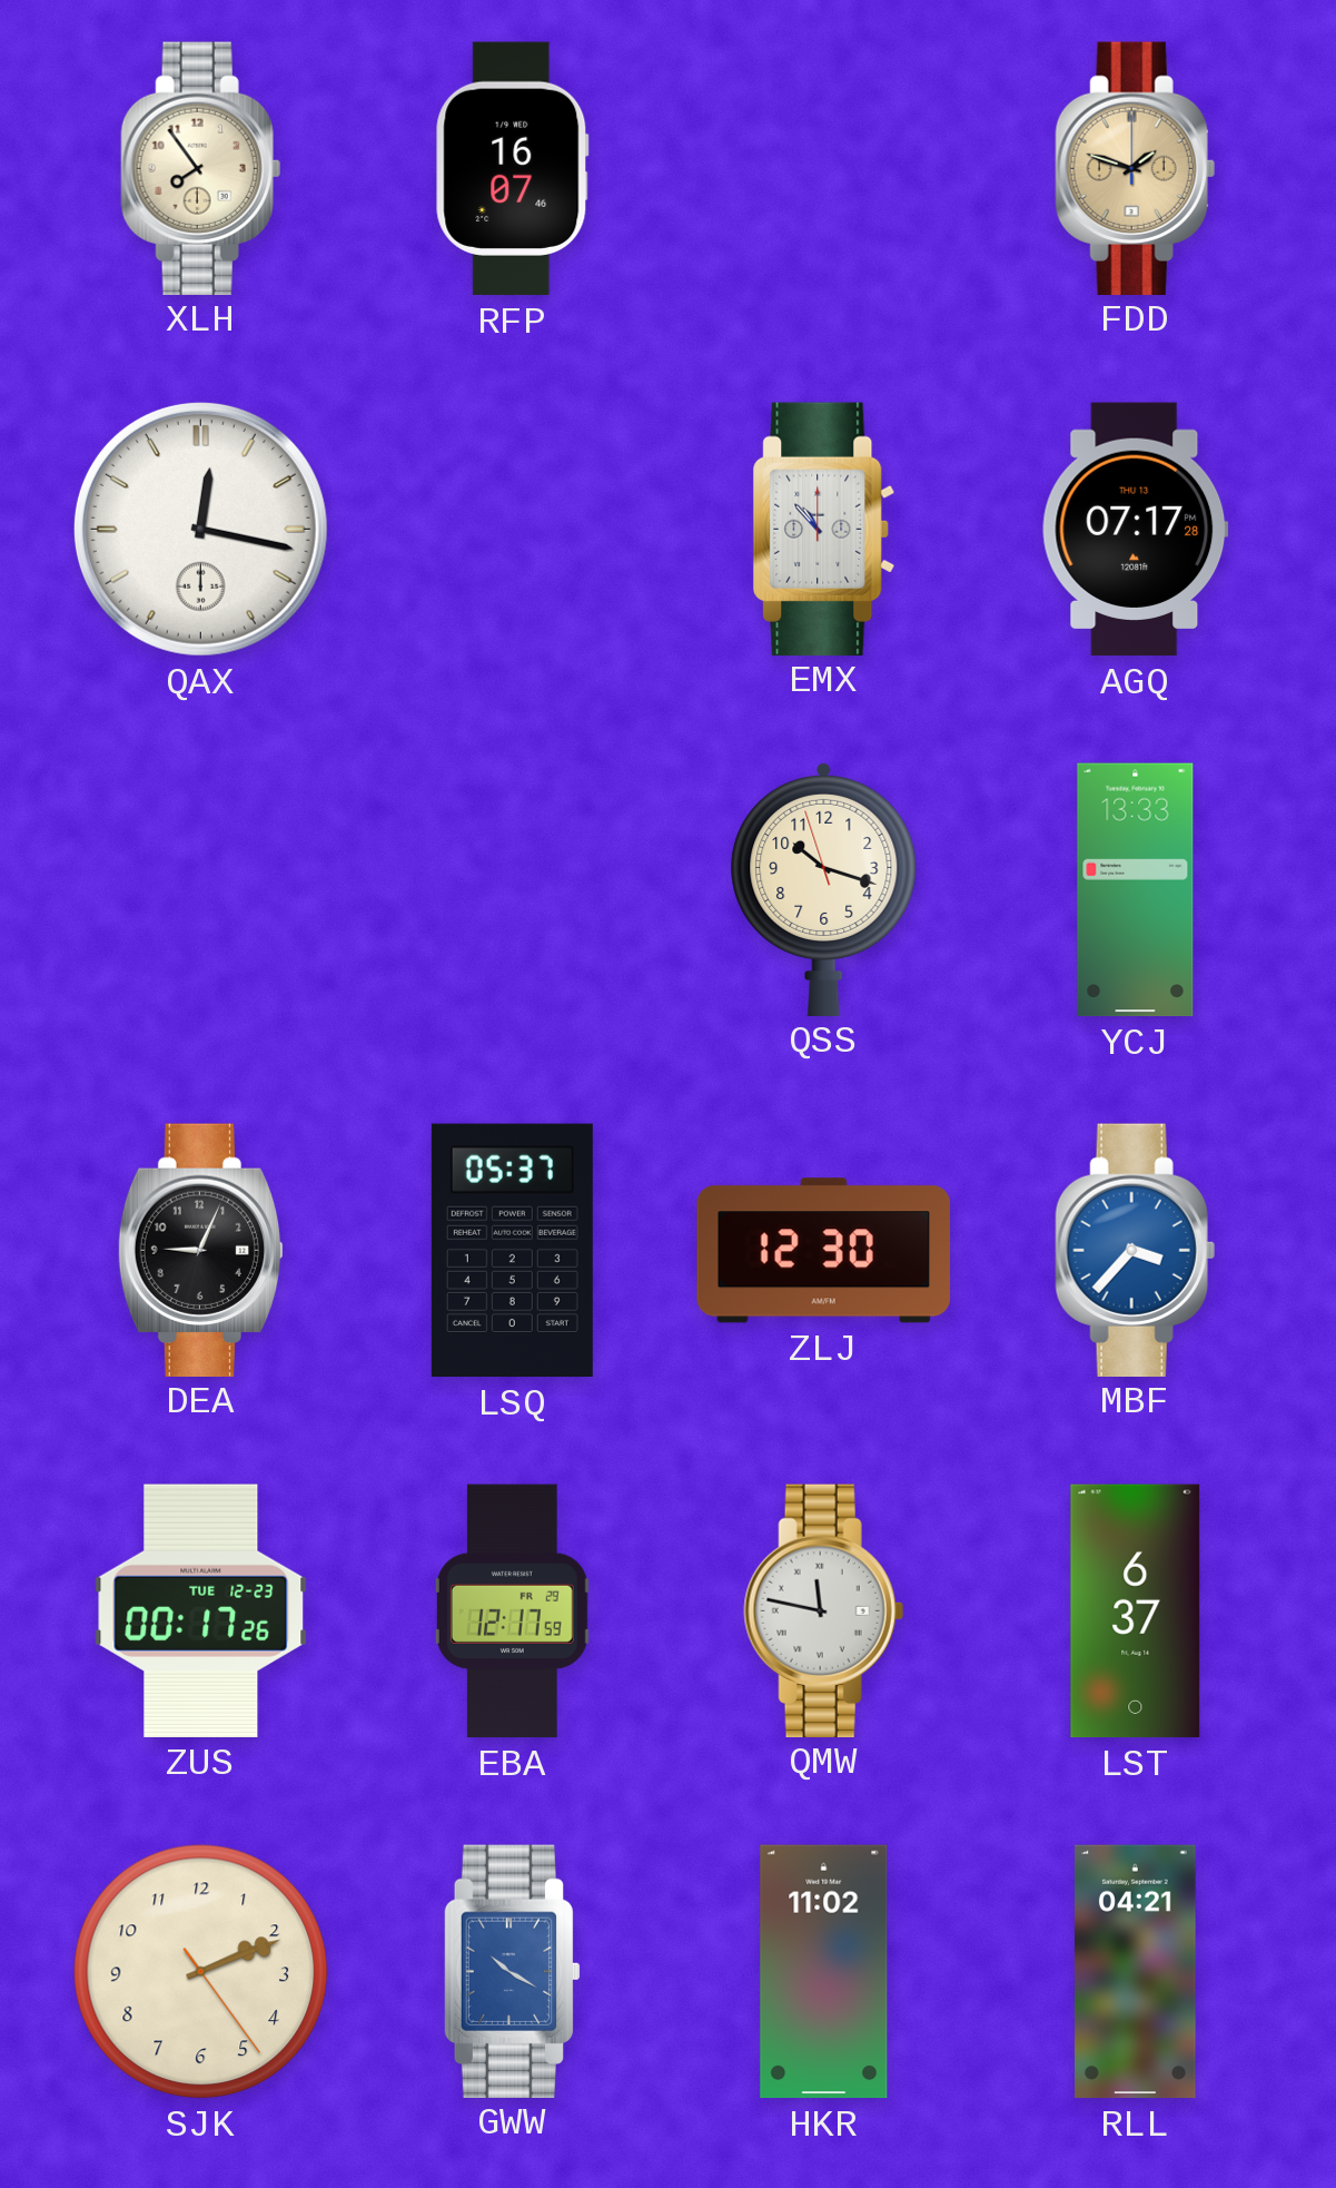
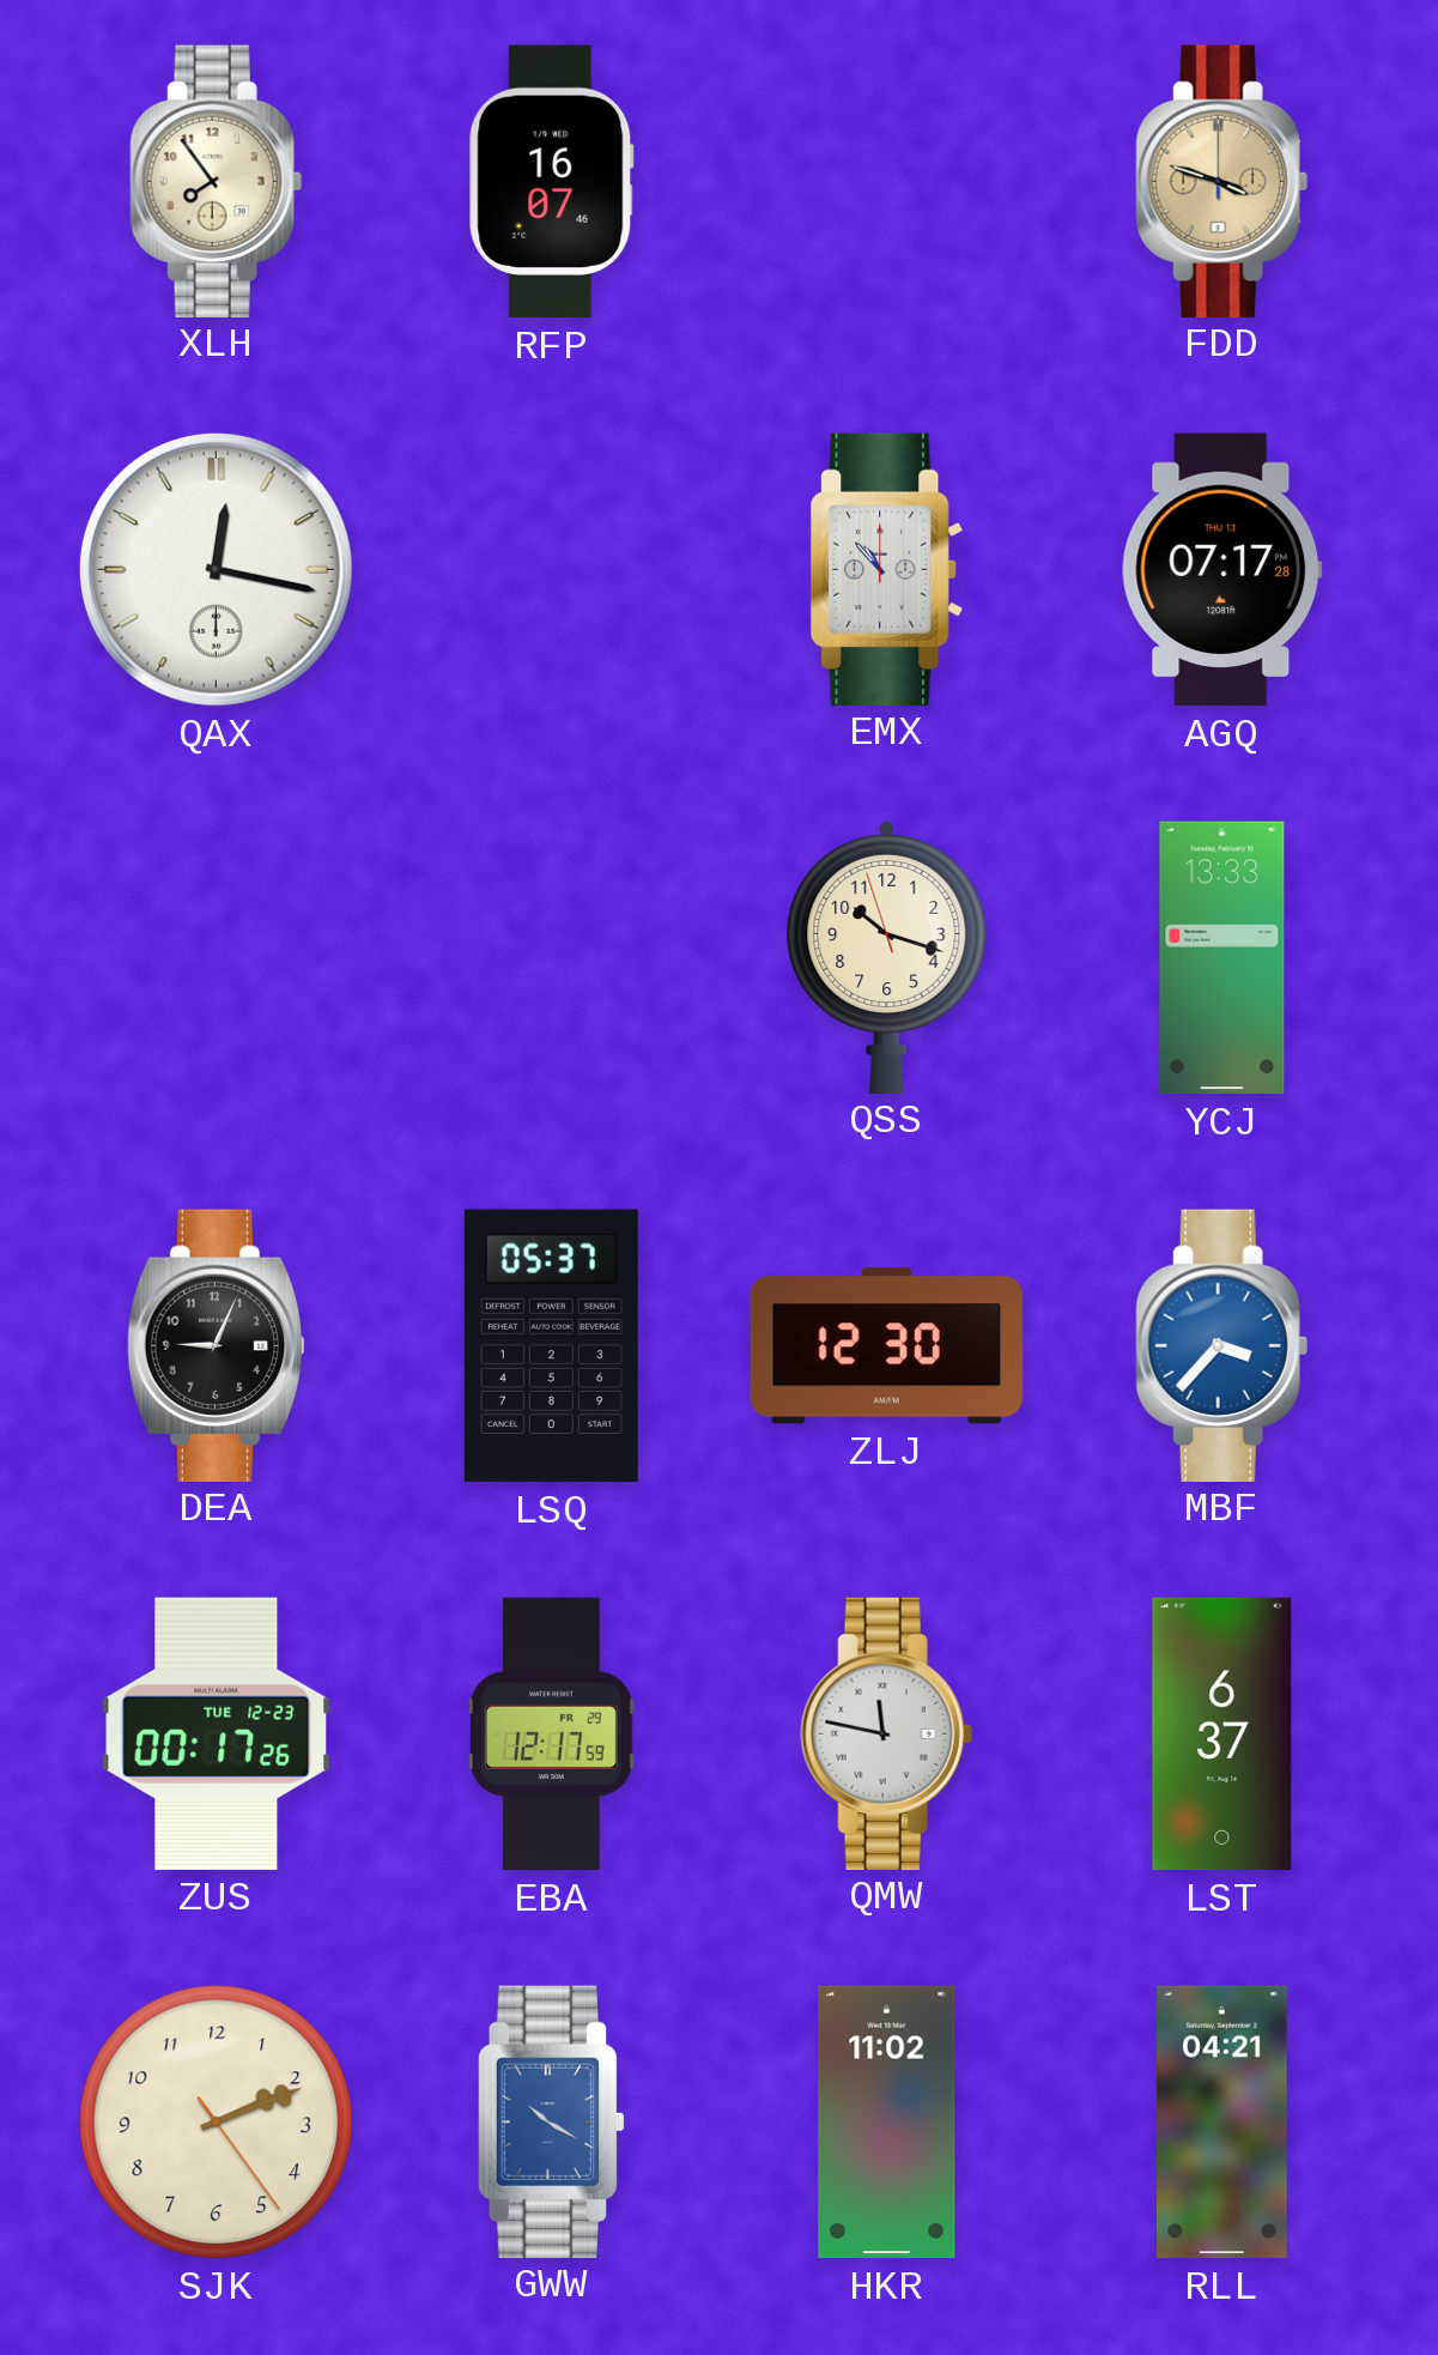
FDD: 1:48 -> 3:48 (1221, 181)
